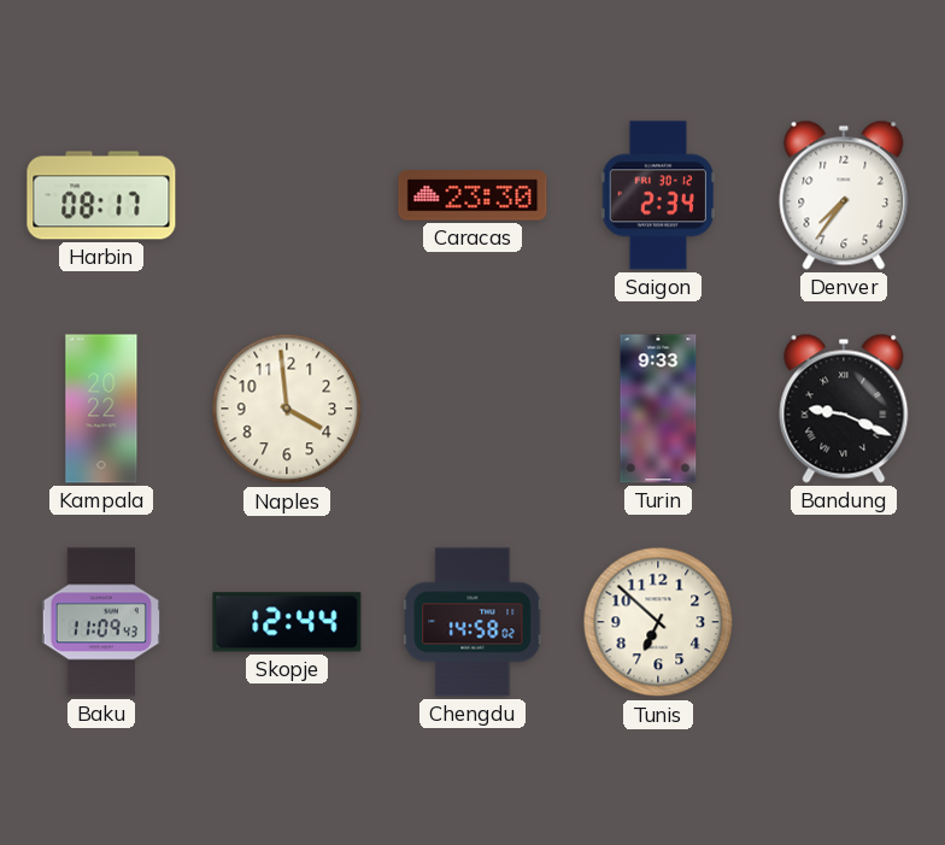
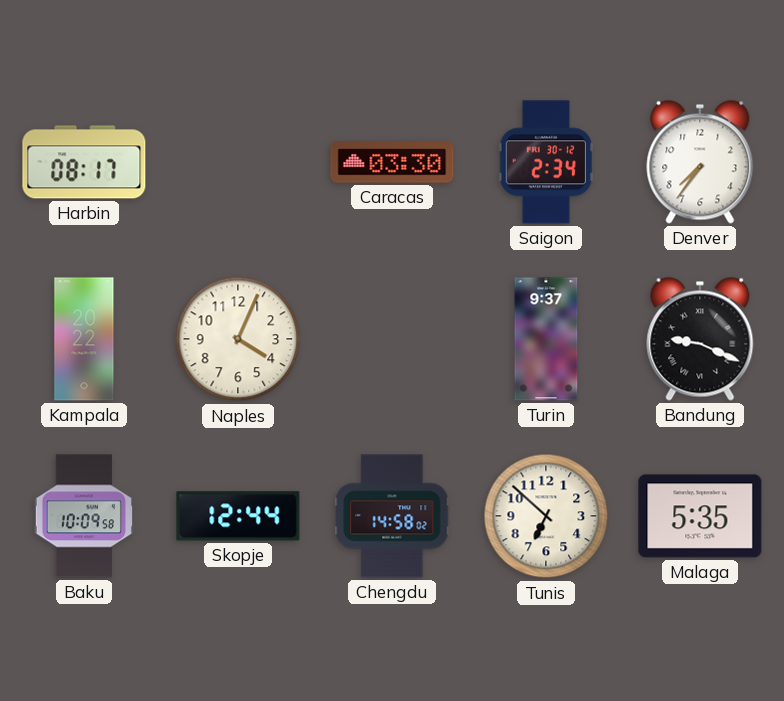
Caracas: 23:30 -> 03:30 (392, 162)
Naples: 3:59 -> 4:04 (238, 339)
Turin: 9:33 -> 9:37 (546, 339)
Baku: 11:09 -> 10:09 (84, 516)
Malaga: none -> 5:35 (700, 516)
